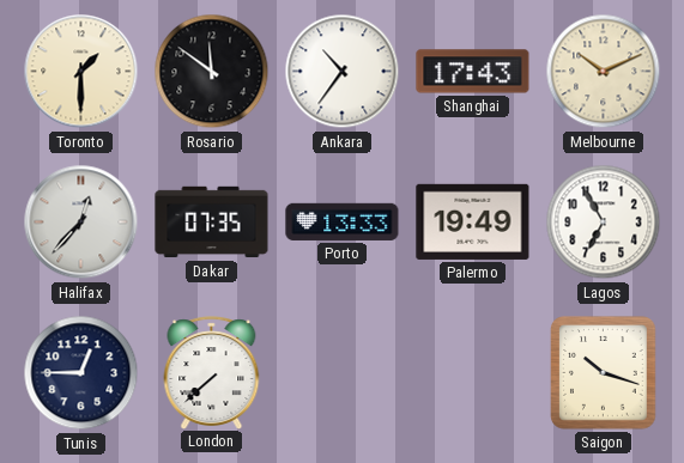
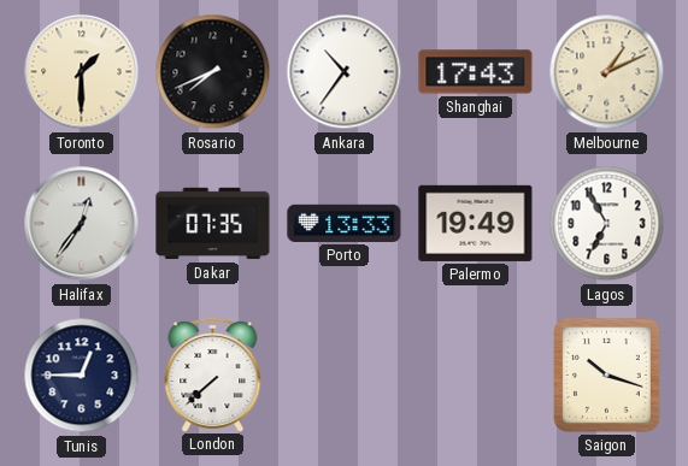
Rosario: 11:51 -> 7:41 (213, 72)
Melbourne: 10:11 -> 1:11 (607, 72)
Halifax: 12:37 -> 12:36 (82, 224)
